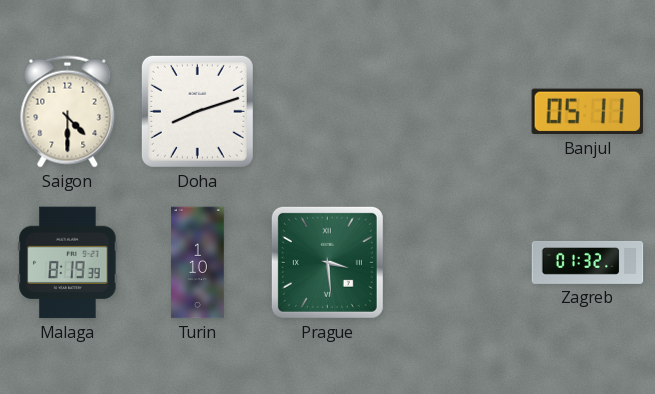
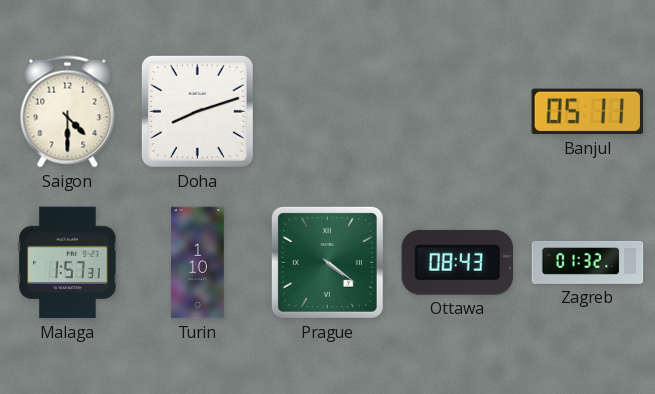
Malaga: 8:19 -> 1:57 (68, 263)
Prague: 3:29 -> 4:21 (327, 262)
Ottawa: none -> 08:43 (457, 262)
